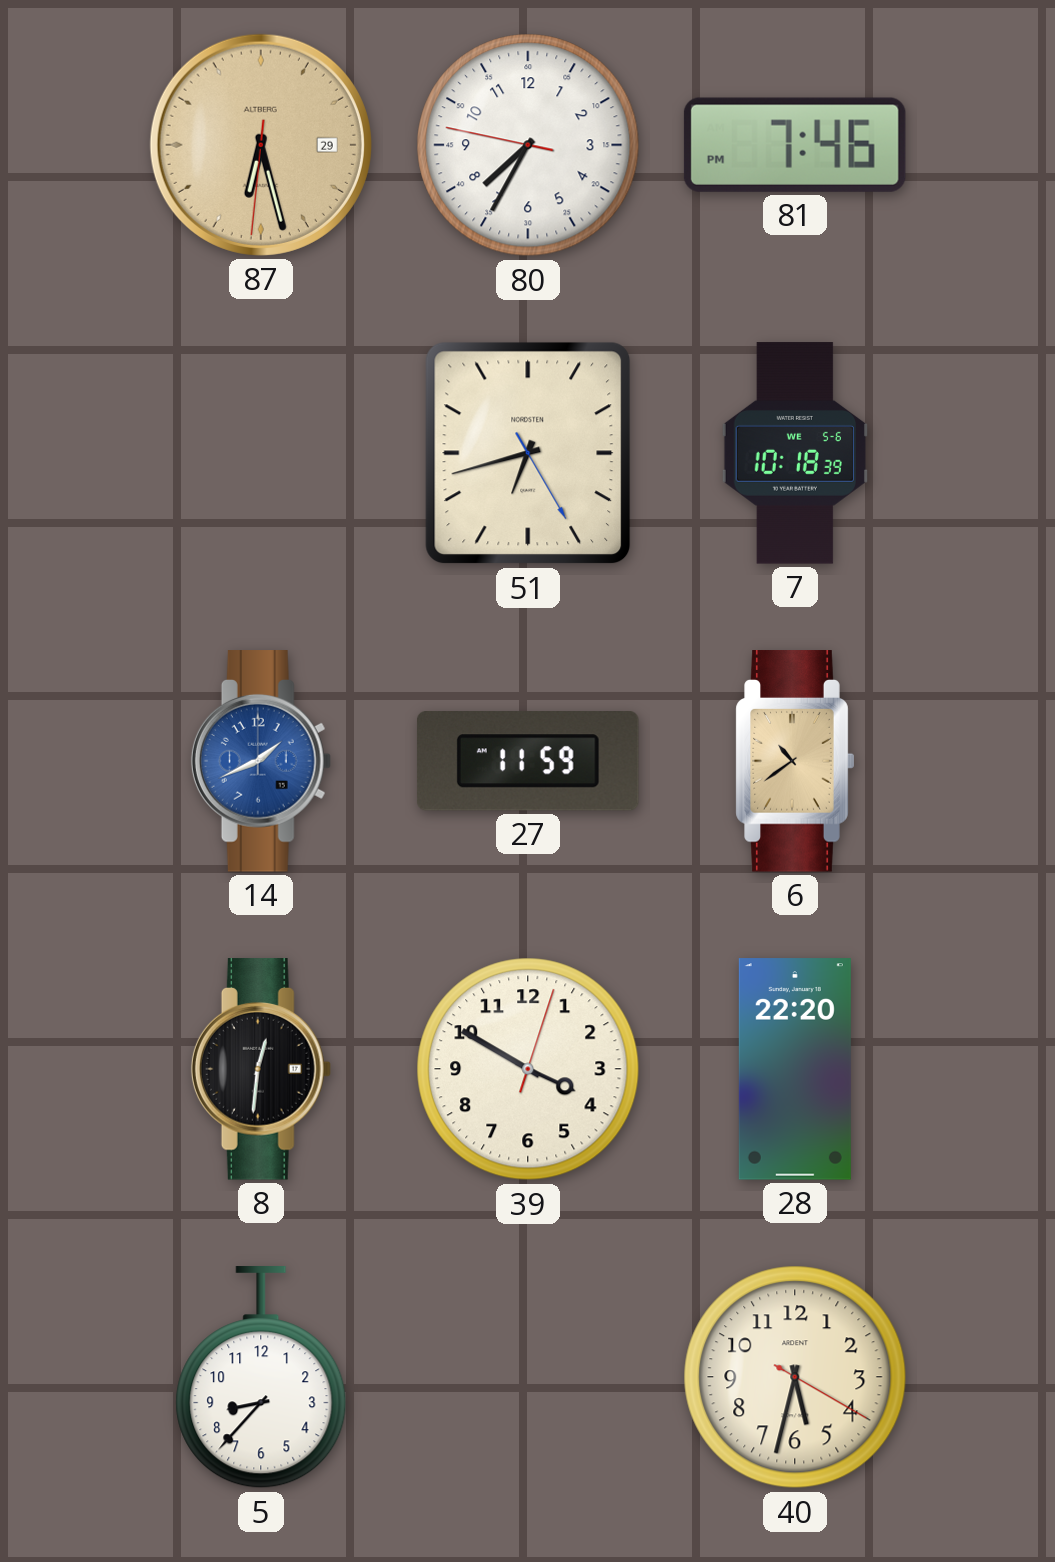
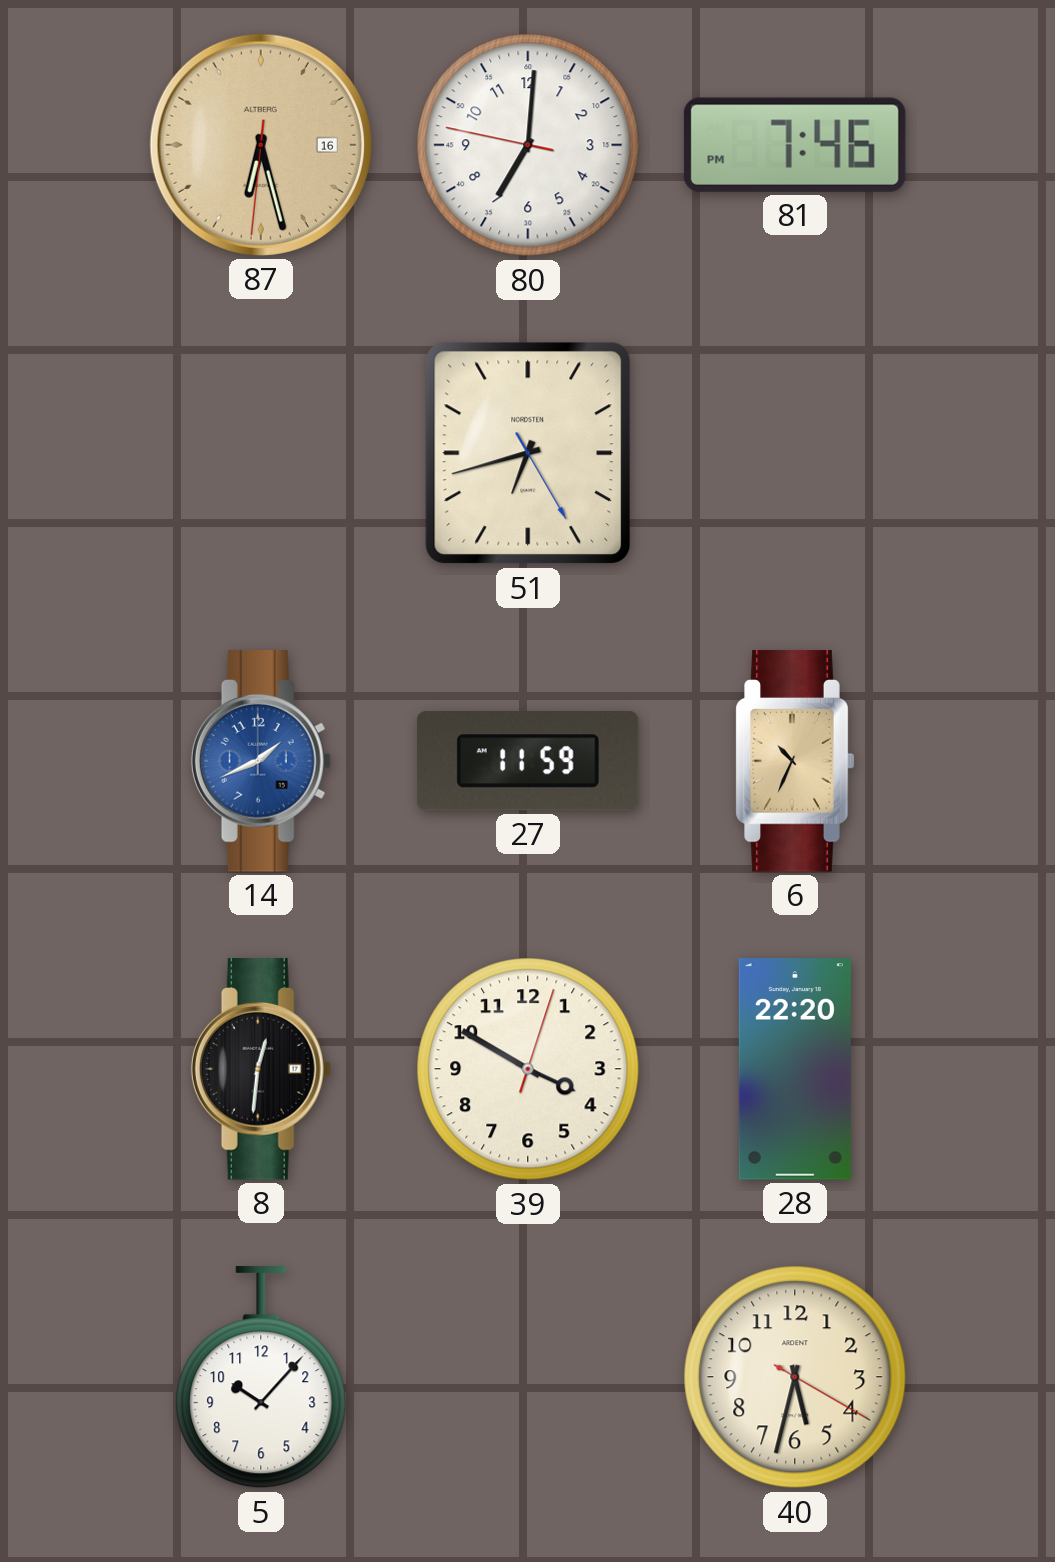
87 date: 29 -> 16 (261, 145)
80: 7:34 -> 7:00 (528, 145)
7: 10:18 -> none (794, 453)
6: 10:39 -> 10:34 (795, 761)
5: 8:37 -> 10:07 (261, 1378)
